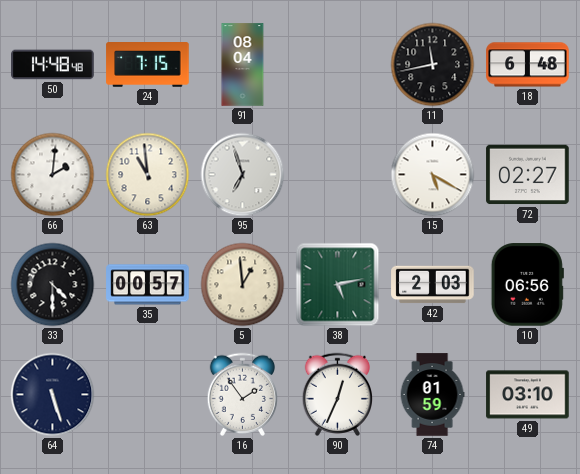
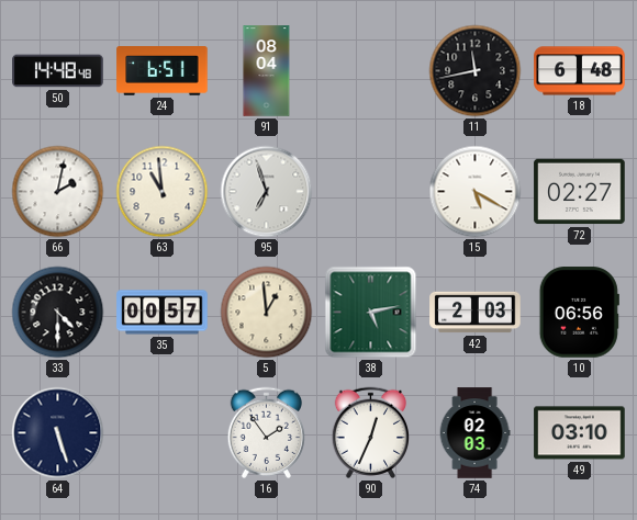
24: 7:15 -> 6:51 (163, 71)
66: 2:01 -> 2:02 (58, 192)
74: 01:59 -> 02:03 (474, 433)
